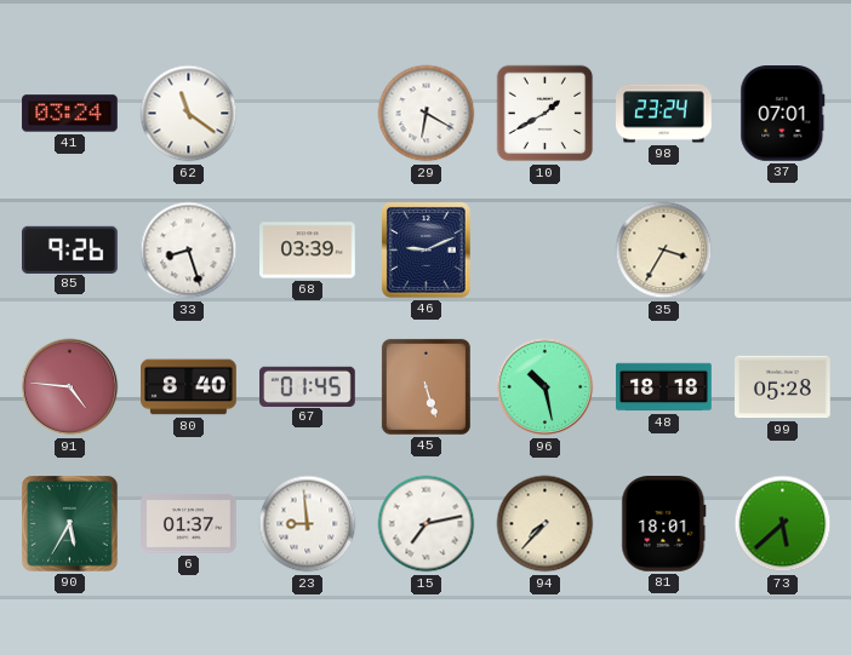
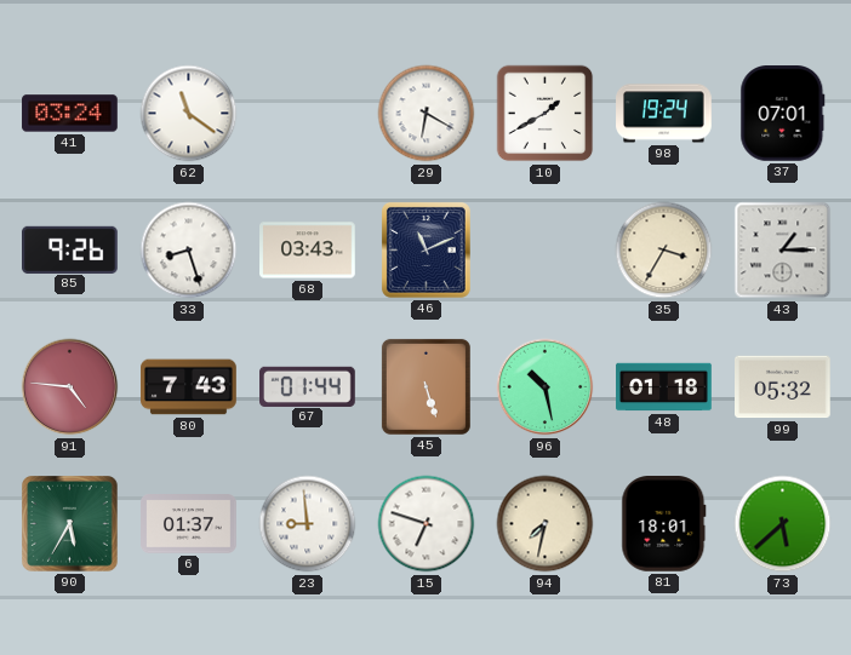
98: 23:24 -> 19:24 (664, 114)
68: 03:39 -> 03:43 (308, 251)
46: 9:11 -> 11:11 (425, 249)
43: none -> 1:15 (783, 251)
80: 8:40 -> 7:43 (189, 387)
67: 01:45 -> 01:44 (308, 386)
48: 18:18 -> 01:18 (664, 387)
99: 05:28 -> 05:32 (783, 387)
15: 7:13 -> 6:48 (427, 524)
94: 7:37 -> 7:32 (546, 524)
